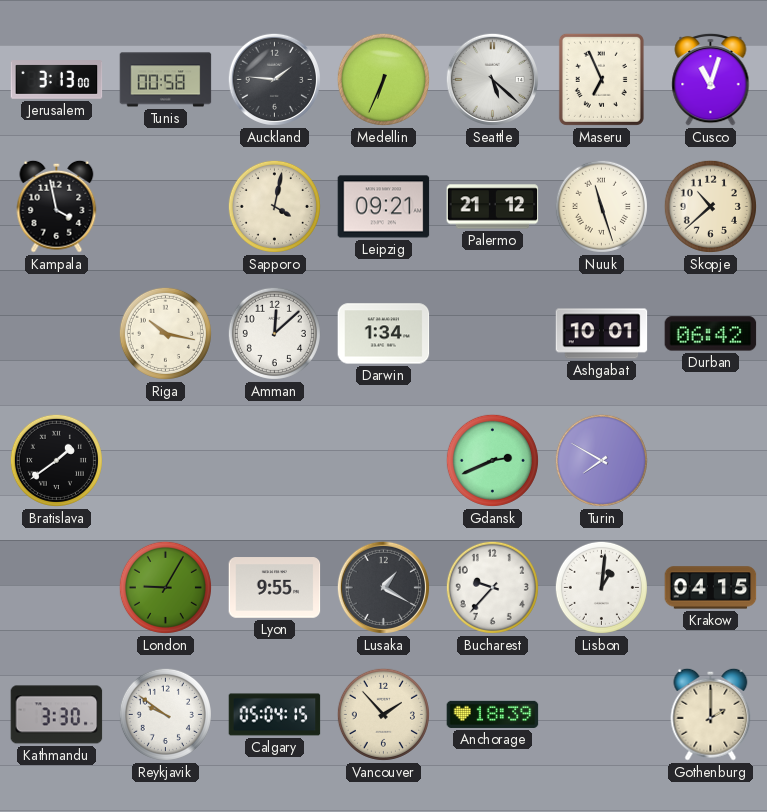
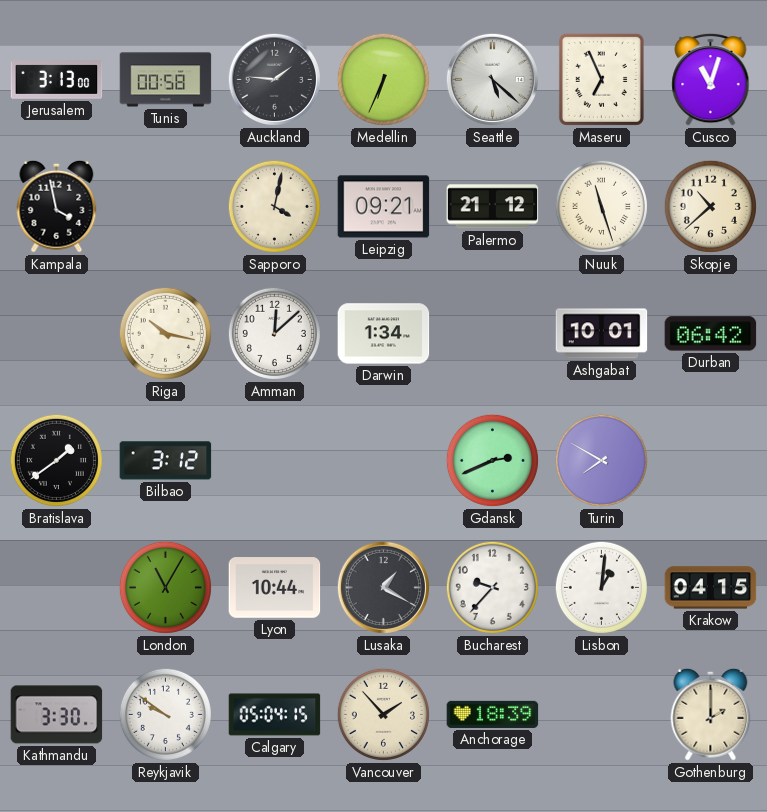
Bilbao: none -> 3:12 (166, 461)
London: 9:05 -> 11:05 (165, 587)
Lyon: 9:55 -> 10:44 (275, 588)
